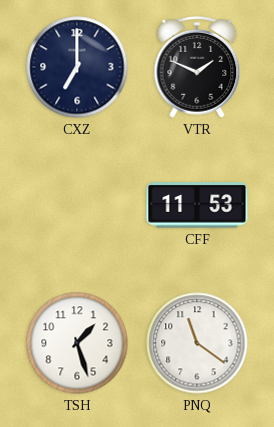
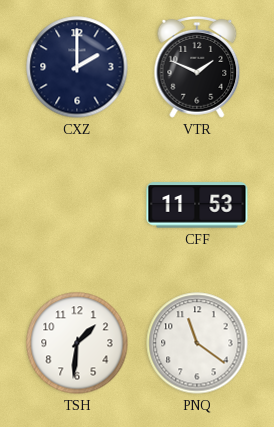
CXZ: 7:00 -> 2:00 (77, 67)
TSH: 1:27 -> 1:31 (77, 343)
